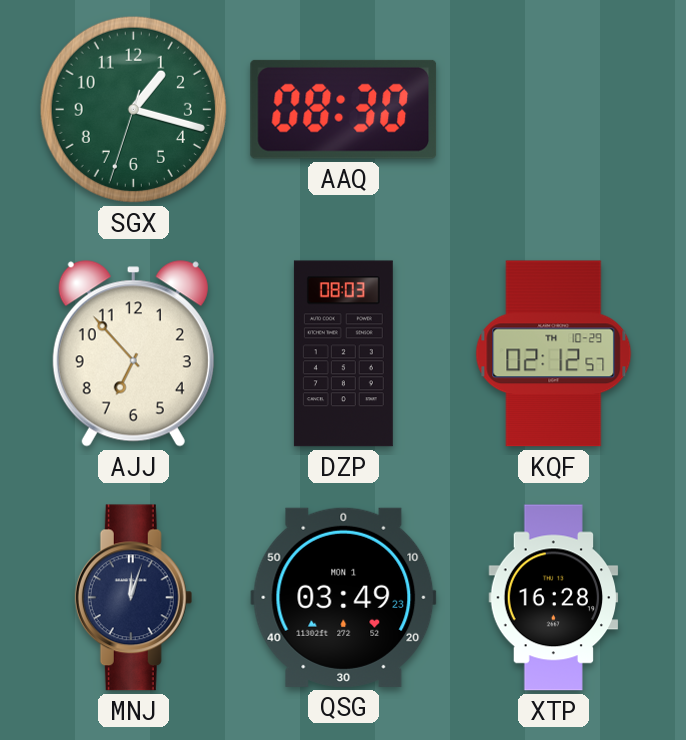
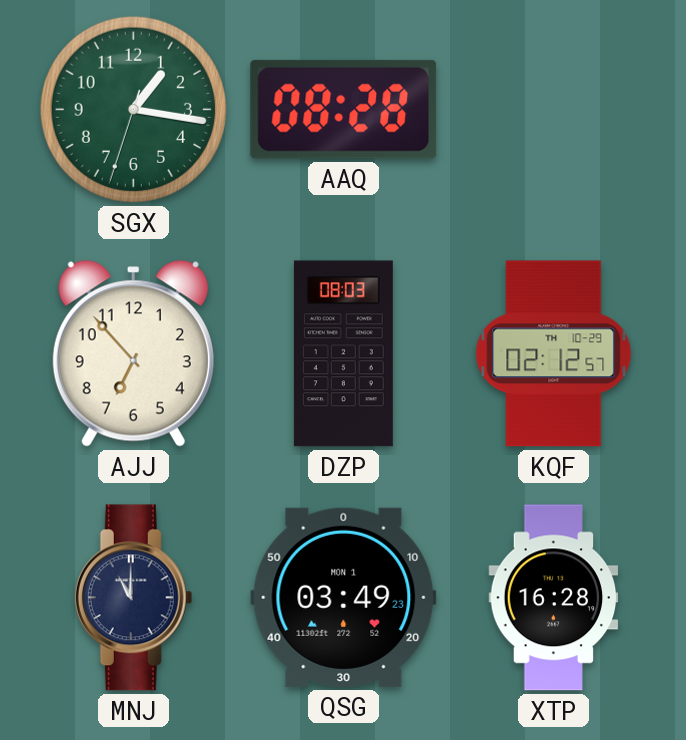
SGX: 1:17 -> 1:16 (133, 109)
AAQ: 08:30 -> 08:28 (344, 109)
MNJ: 12:03 -> 11:00 (134, 598)
